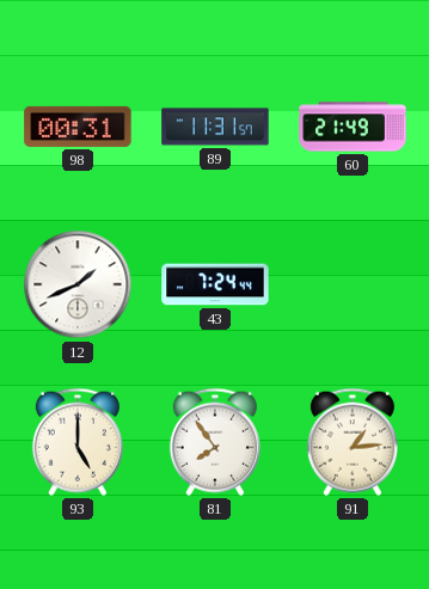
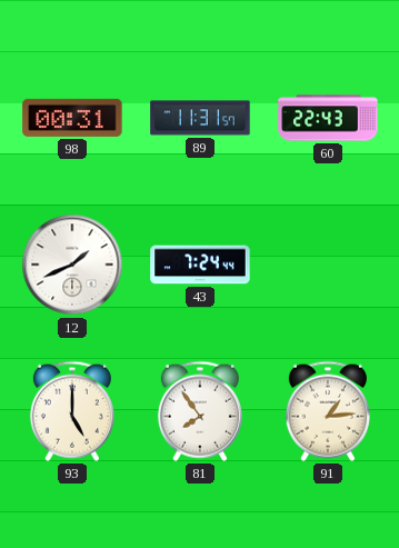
60: 21:49 -> 22:43 (328, 118)
